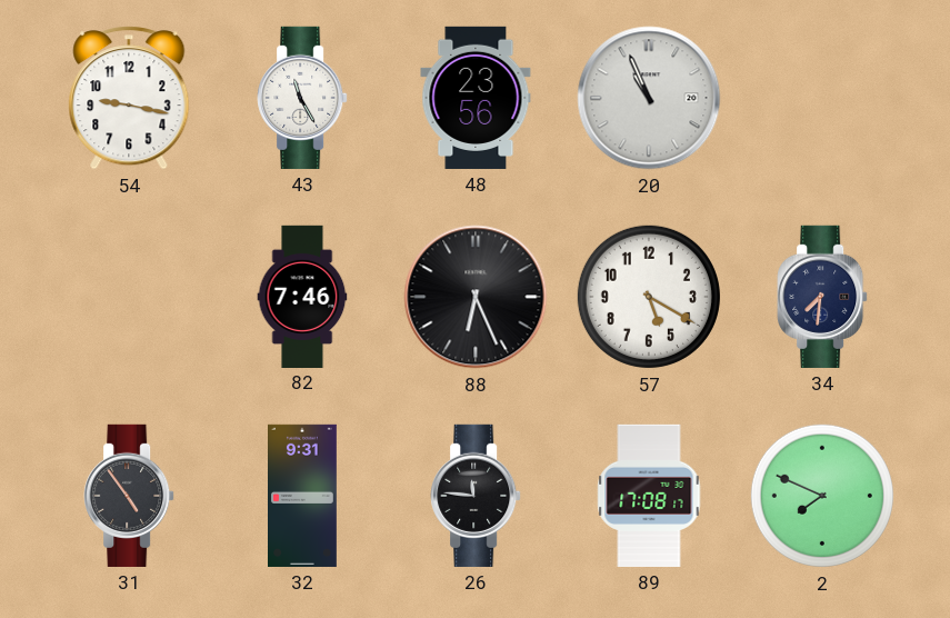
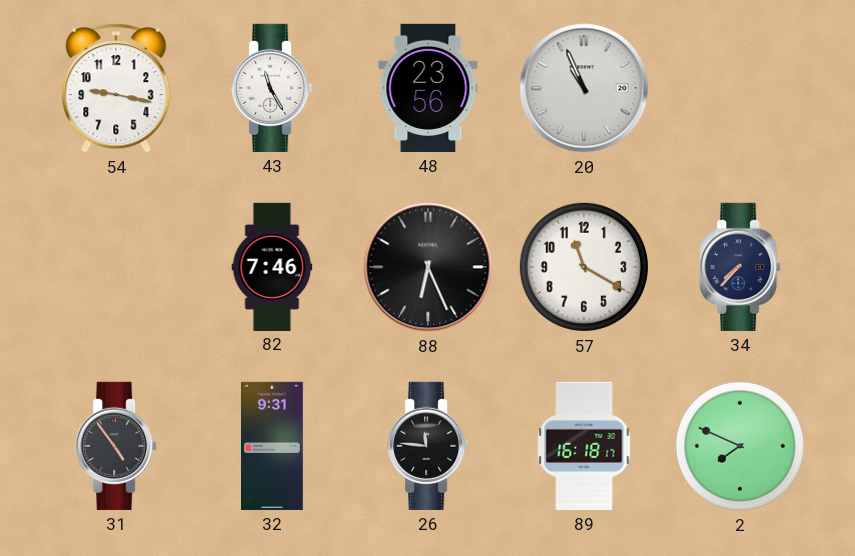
57: 5:20 -> 11:20 (584, 267)
34: 7:31 -> 7:37 (740, 267)
89: 17:08 -> 16:18 (584, 446)
